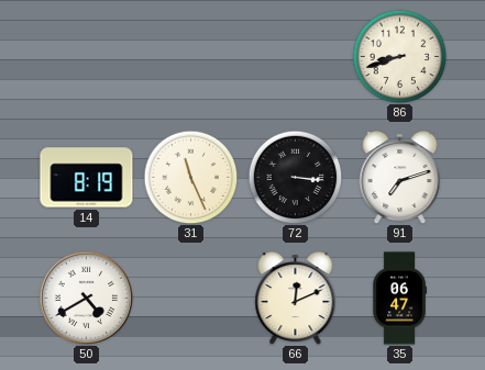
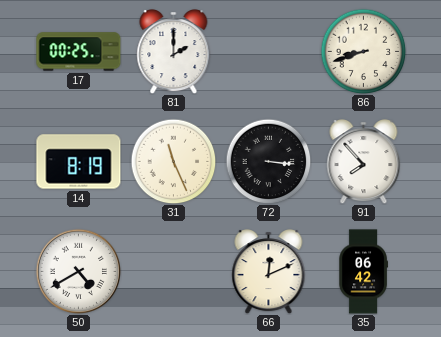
17: none -> 00:25 (79, 52)
81: none -> 2:00 (174, 52)
91: 7:12 -> 7:53 (364, 162)
35: 06:47 -> 06:42 (363, 272)
